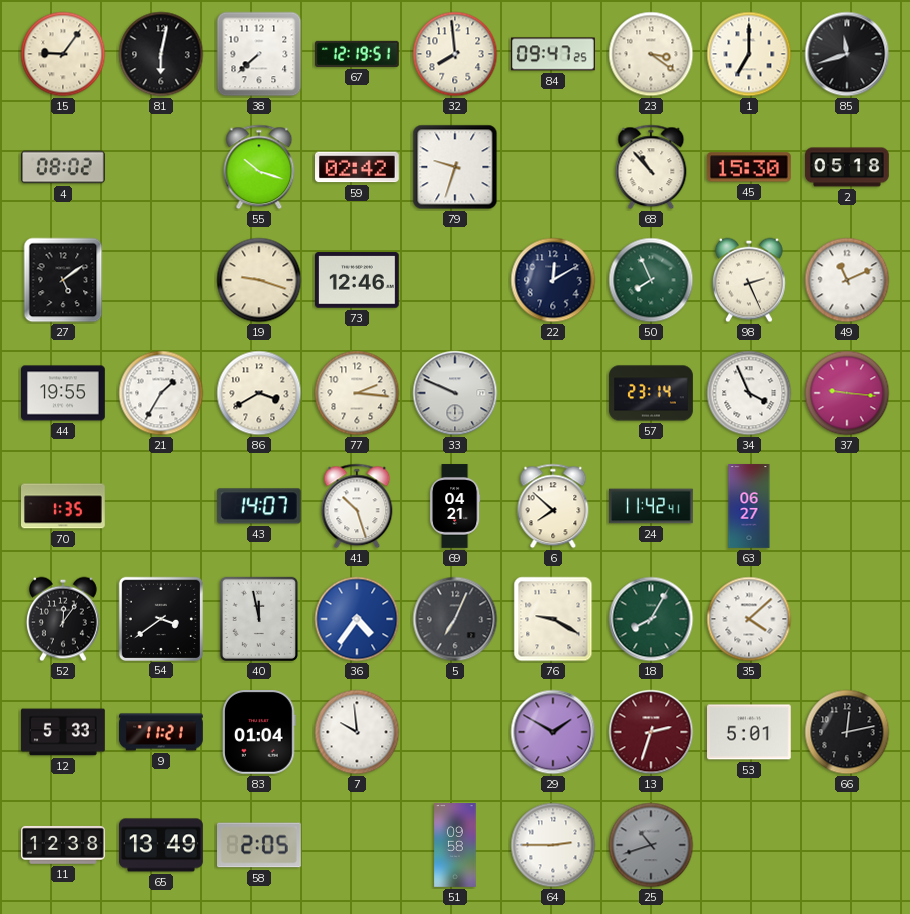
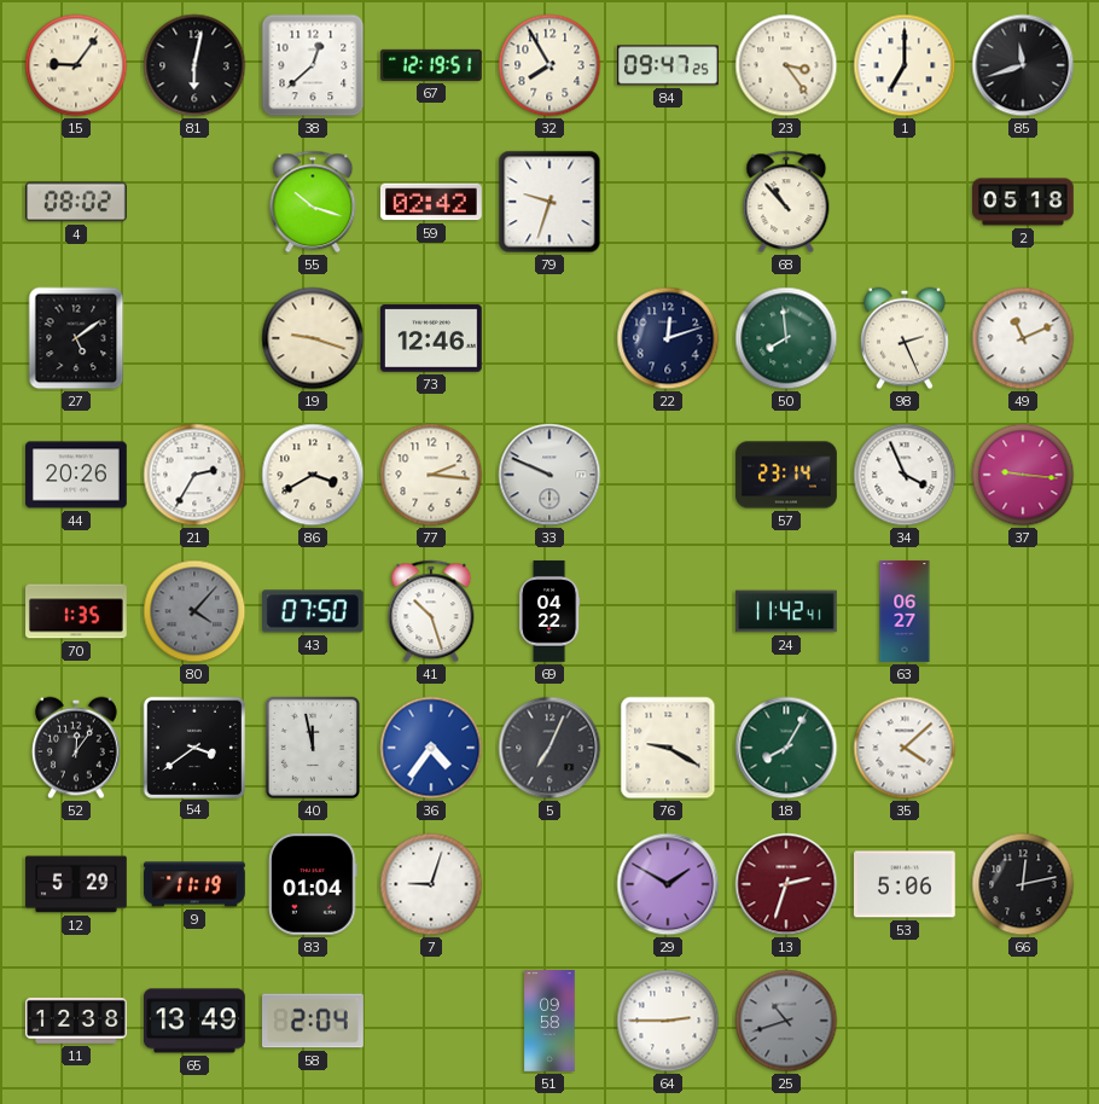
38: 7:38 -> 12:38 (313, 65)
32: 7:59 -> 7:55 (549, 65)
23: 3:21 -> 3:24 (786, 65)
45: 15:30 -> none (749, 167)
22: 12:10 -> 12:12 (668, 338)
50: 7:56 -> 7:59 (786, 338)
44: 19:55 -> 20:26 (77, 475)
21: 1:35 -> 2:35 (194, 475)
80: none -> 4:07 (194, 611)
43: 14:07 -> 07:50 (313, 611)
69: 04:21 -> 04:22 (549, 611)
6: 7:52 -> none (553, 506)
12: 5:33 -> 5:29 (76, 884)
9: 11:21 -> 11:19 (196, 884)
7: 9:59 -> 9:03 (431, 884)
53: 5:01 -> 5:06 (906, 884)
58: 2:05 -> 2:04 (314, 1021)
